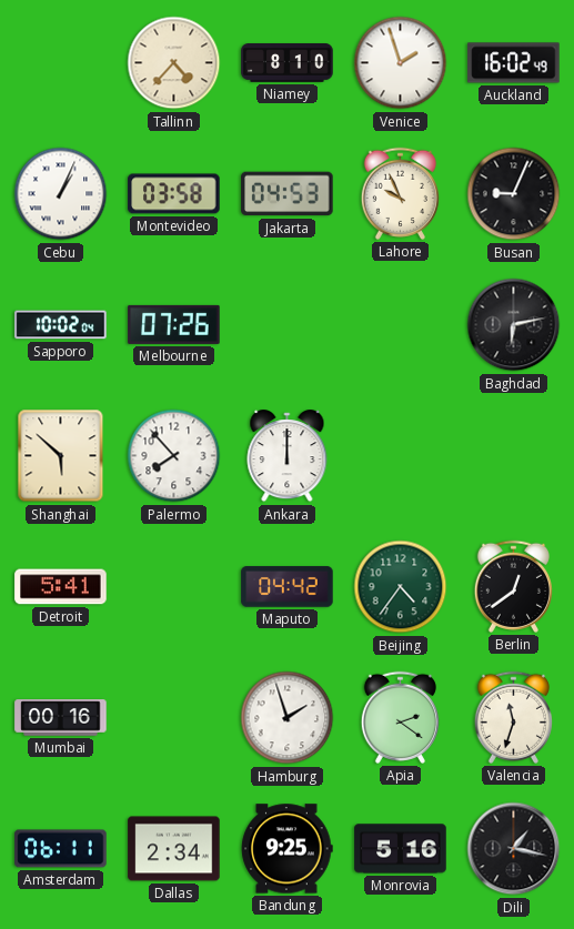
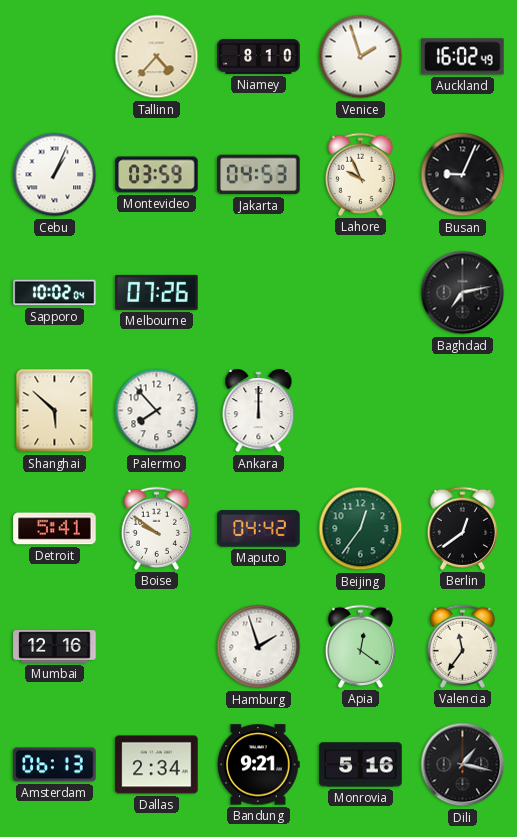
Montevideo: 03:58 -> 03:59 (157, 175)
Baghdad: 6:13 -> 7:13 (463, 293)
Boise: none -> 9:51 (156, 528)
Beijing: 4:36 -> 12:36 (361, 529)
Mumbai: 00:16 -> 12:16 (55, 647)
Apia: 2:21 -> 12:21 (360, 646)
Valencia: 11:33 -> 11:36 (462, 646)
Amsterdam: 06:11 -> 06:13 (55, 765)
Bandung: 9:25 -> 9:21 (259, 765)
